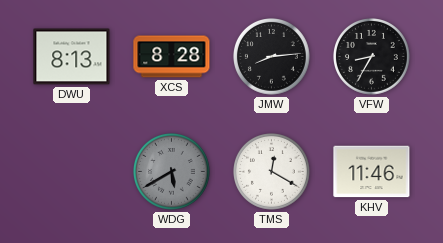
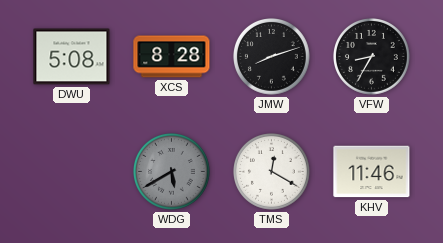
DWU: 8:13 -> 5:08 (72, 57)
JMW: 8:14 -> 8:12 (272, 57)
